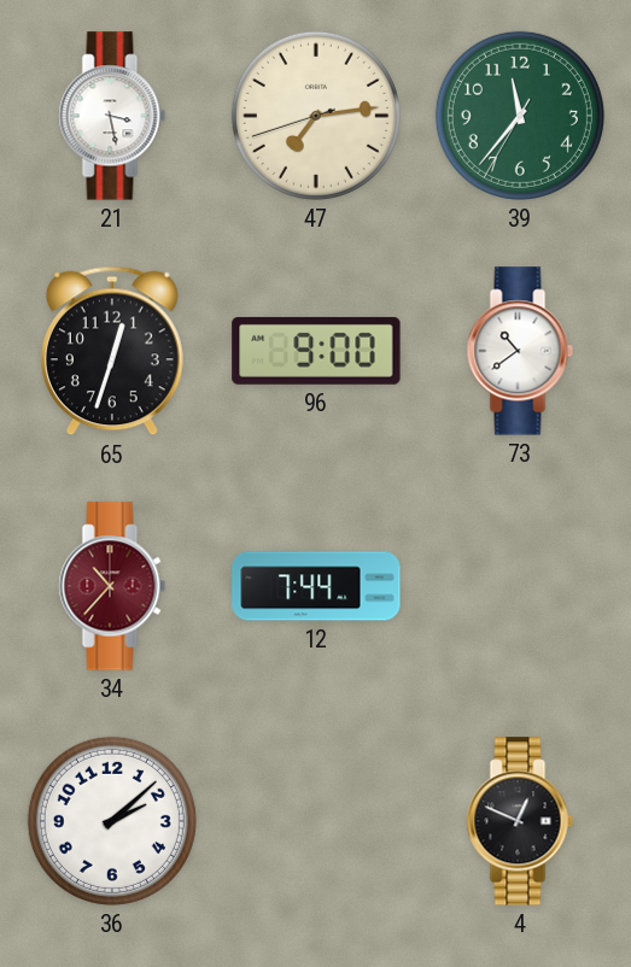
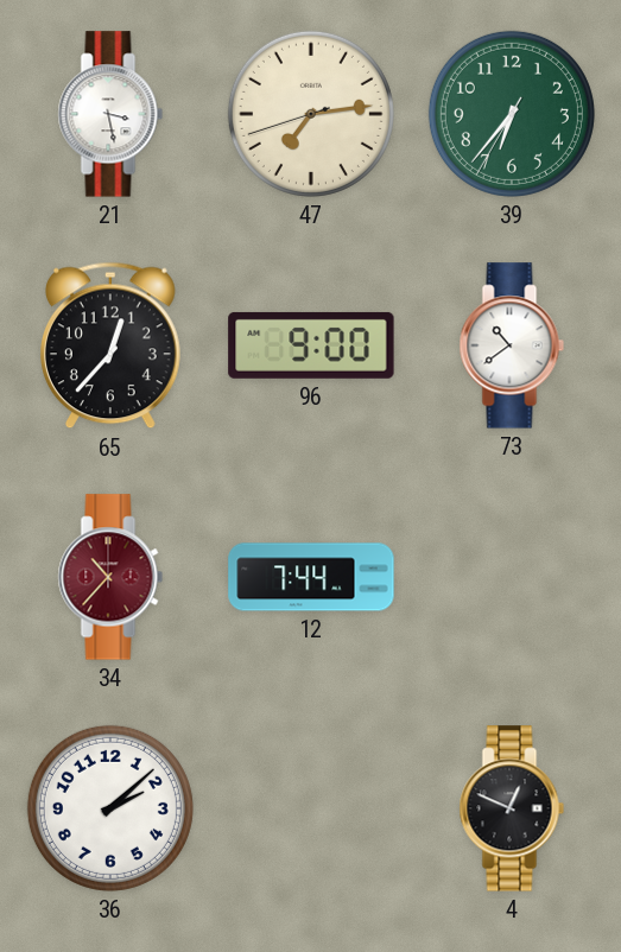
39: 11:36 -> 6:36 (512, 114)
65: 12:33 -> 12:37 (110, 345)
